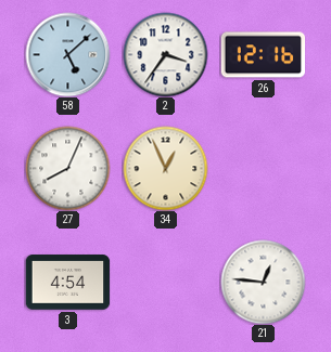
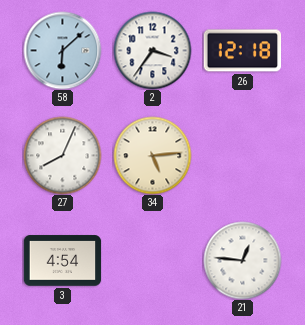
58: 5:08 -> 6:08 (62, 50)
26: 12:16 -> 12:18 (242, 51)
34: 12:56 -> 5:14 (152, 155)
